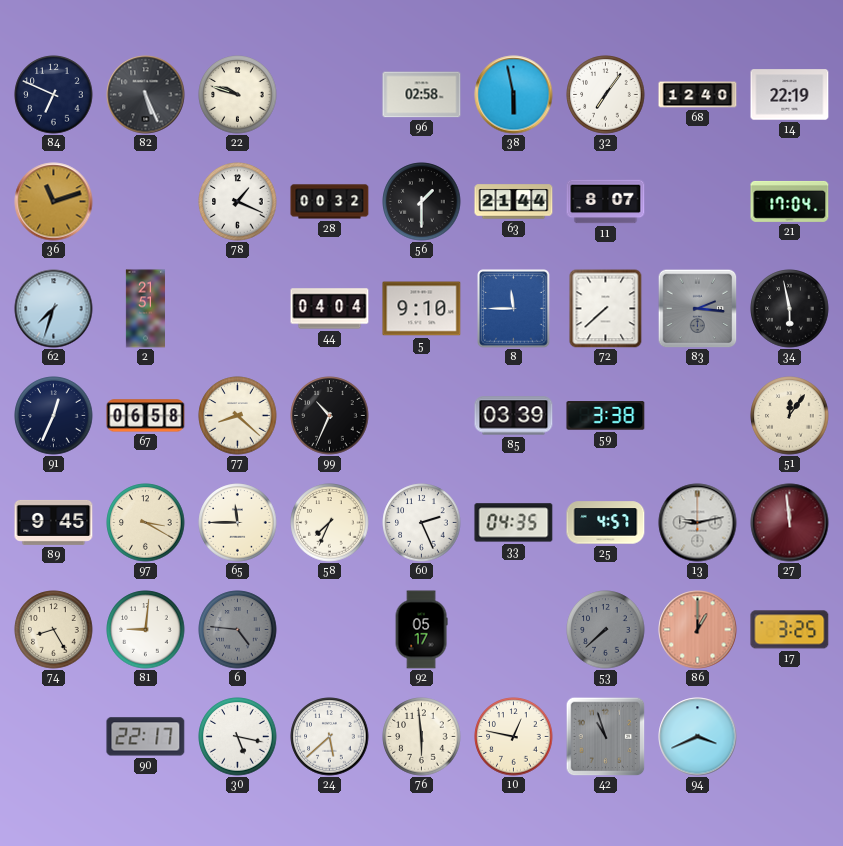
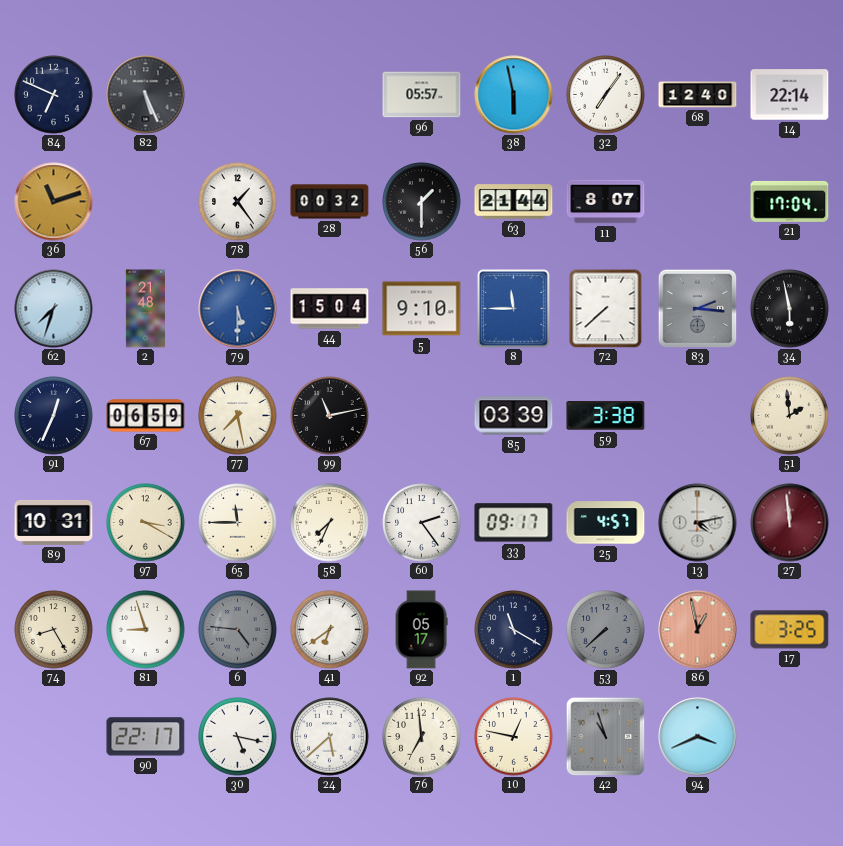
22: 9:48 -> none (238, 95)
96: 02:58 -> 05:57 (422, 95)
14: 22:19 -> 22:14 (790, 95)
78: 1:19 -> 1:24 (238, 202)
2: 21:51 -> 21:48 (145, 309)
79: none -> 5:30 (238, 309)
44: 04:04 -> 15:04 (330, 309)
67: 06:58 -> 06:59 (146, 416)
77: 8:22 -> 7:28 (238, 416)
99: 10:34 -> 11:13 (330, 416)
51: 12:06 -> 1:59 (790, 416)
89: 9:45 -> 10:31 (54, 522)
60: 2:26 -> 2:24 (422, 523)
33: 04:35 -> 09:17 (514, 523)
13: 9:13 -> 4:13 (698, 523)
81: 9:01 -> 8:57 (146, 630)
41: none -> 6:39 (330, 630)
1: none -> 11:20 (514, 630)
86: 1:00 -> 12:58 (698, 630)
76: 5:59 -> 6:59 (422, 737)
